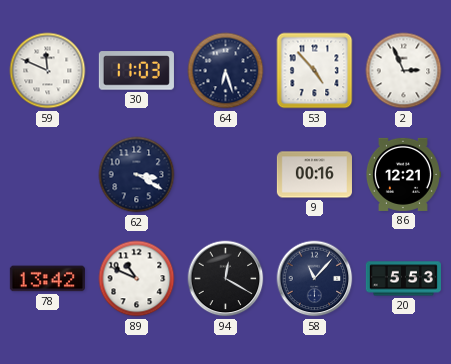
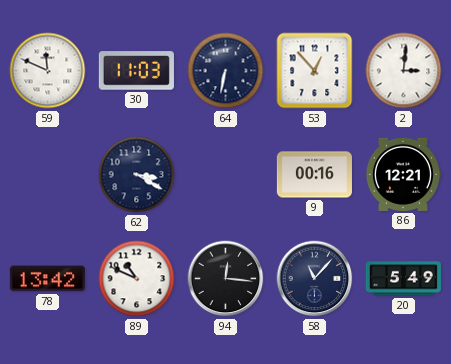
64: 6:27 -> 6:32 (226, 71)
53: 4:53 -> 12:53 (315, 71)
2: 2:56 -> 3:01 (404, 71)
94: 12:20 -> 12:16 (226, 279)
20: 5:53 -> 5:49 (403, 279)
